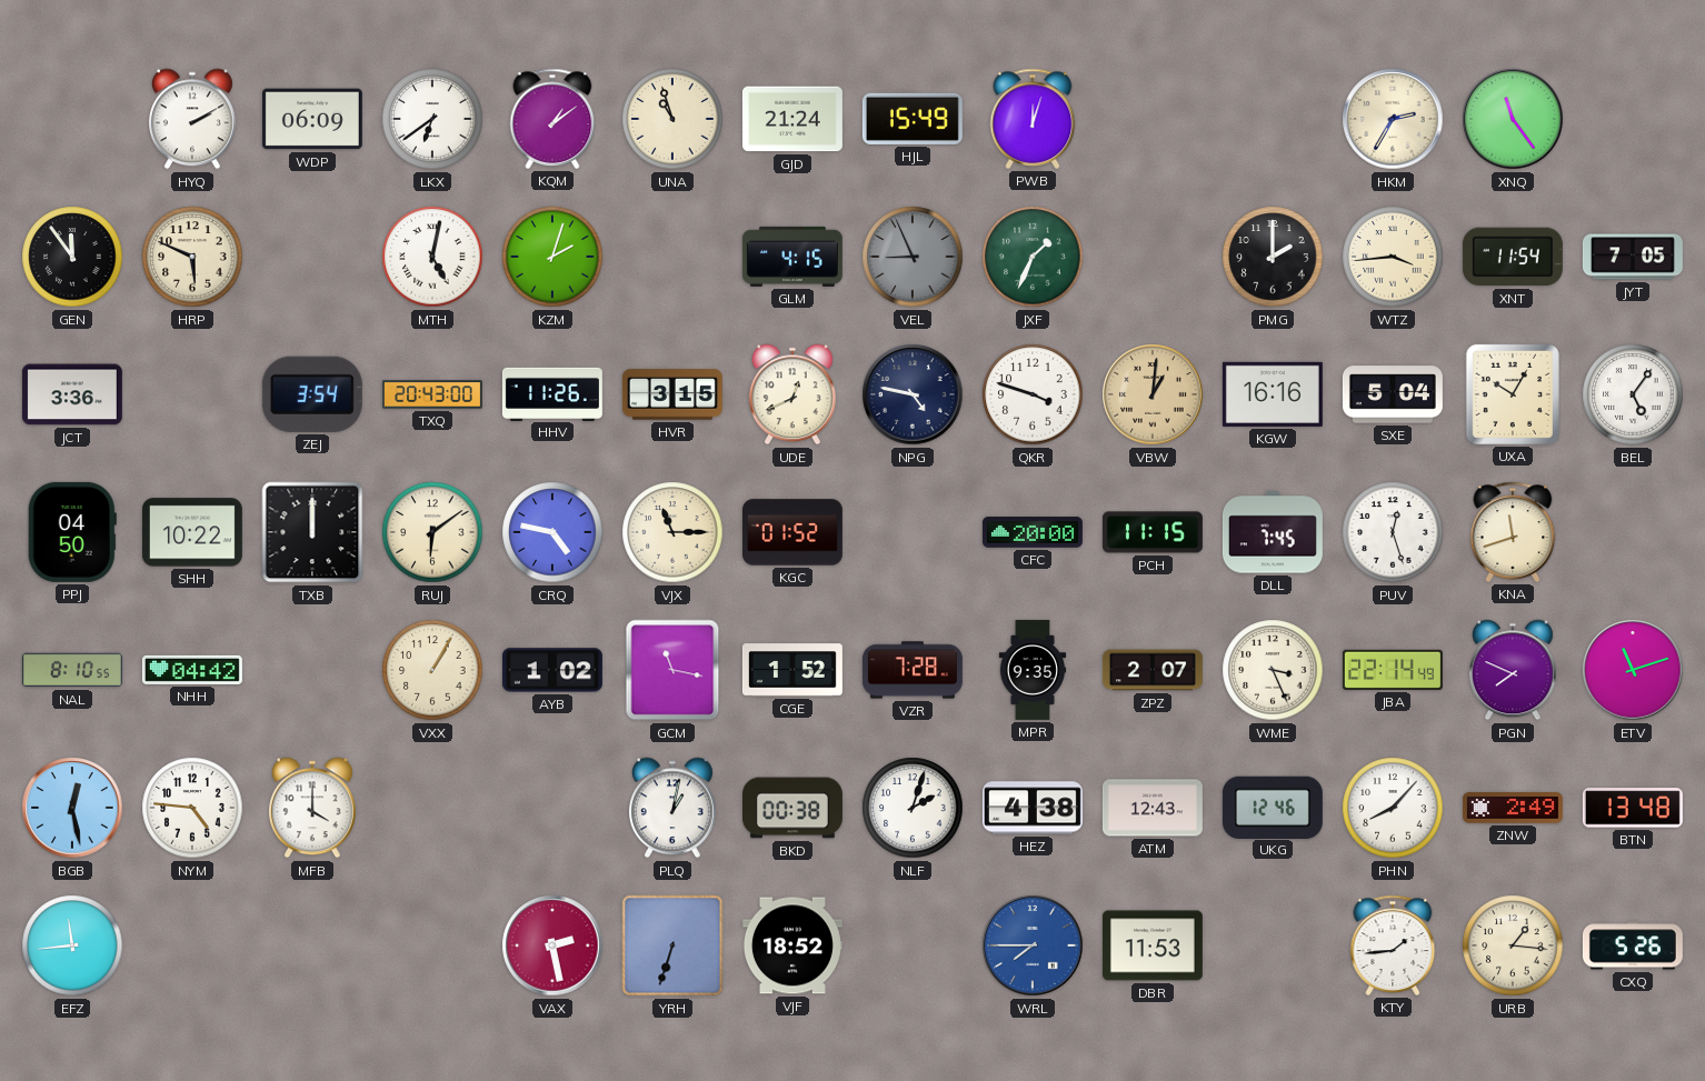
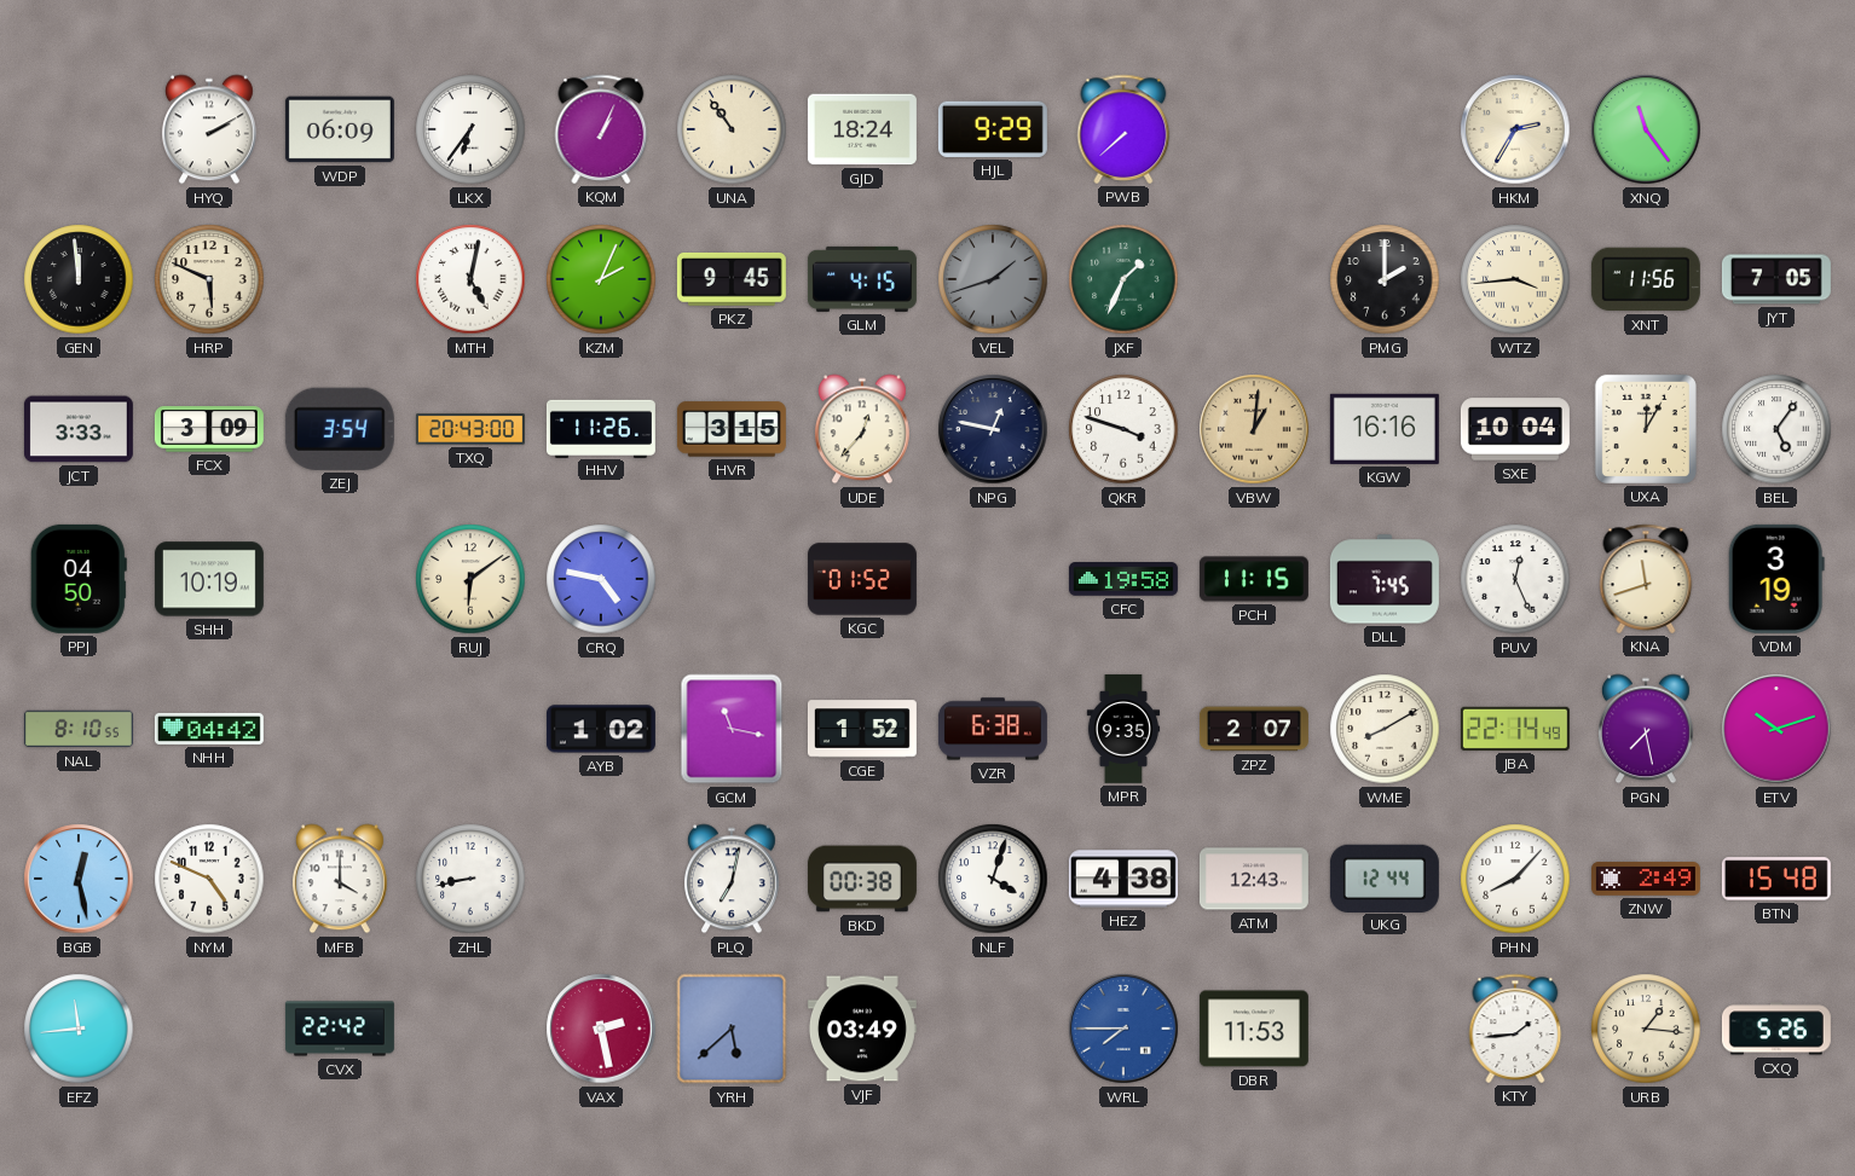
LKX: 6:39 -> 6:36 (470, 129)
KQM: 1:09 -> 1:04 (601, 129)
UNA: 10:57 -> 10:54 (732, 129)
GJD: 21:24 -> 18:24 (862, 129)
HJL: 15:49 -> 9:29 (993, 129)
PWB: 12:03 -> 7:38 (1123, 129)
GEN: 11:54 -> 11:59 (79, 279)
KZM: 2:03 -> 2:04 (601, 279)
PKZ: none -> 9:45 (732, 279)
VEL: 8:56 -> 1:42 (993, 279)
XNT: 11:54 -> 11:56 (1646, 279)
JCT: 3:36 -> 3:33 (79, 429)
FCX: none -> 3:09 (209, 429)
UDE: 12:41 -> 12:37 (862, 429)
NPG: 4:47 -> 12:47 (993, 429)
SXE: 5:04 -> 10:04 (1515, 429)
UXA: 10:05 -> 12:05 (1646, 429)
SHH: 10:22 -> 10:19 (209, 579)
TXB: 12:00 -> none (312, 532)
VJX: 11:15 -> none (672, 532)
CFC: 20:00 -> 19:58 (1123, 579)
PUV: 12:27 -> 12:26 (1515, 579)
VDM: none -> 3:19 (1776, 579)
VXX: 1:05 -> none (432, 670)
VZR: 7:28 -> 6:38 (993, 729)
WME: 3:26 -> 8:10 (1385, 729)
PGN: 7:49 -> 7:28 (1646, 729)
ETV: 11:12 -> 10:12 (1776, 729)
NYM: 4:46 -> 4:49 (209, 879)
ZHL: none -> 8:43 (470, 879)
PLQ: 1:02 -> 7:02 (732, 879)
NLF: 2:03 -> 4:03 (993, 879)
UKG: 12:46 -> 12:44 (1385, 877)
BTN: 13:48 -> 15:48 (1776, 879)
CVX: none -> 22:42 (340, 1029)
YRH: 6:33 -> 5:38 (732, 1029)
VJF: 18:52 -> 03:49 (862, 1029)
